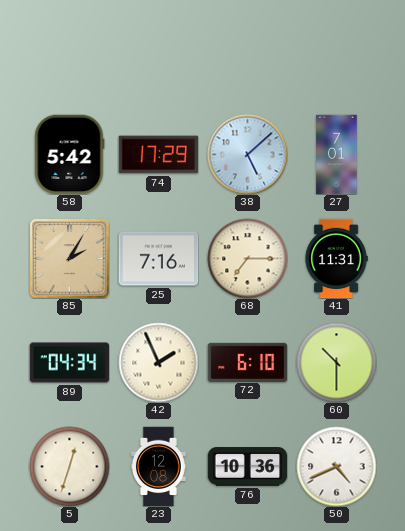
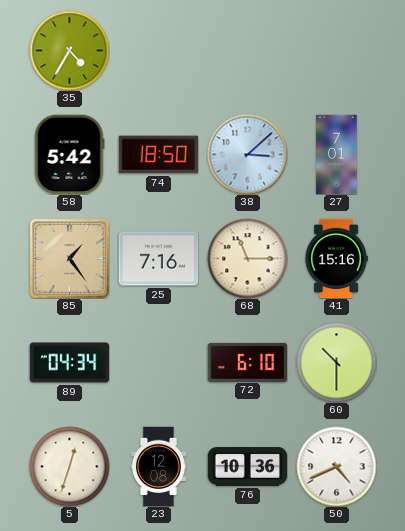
35: none -> 4:35 (69, 50)
74: 17:29 -> 18:50 (158, 155)
38: 5:08 -> 3:08 (247, 154)
85: 2:05 -> 1:24 (69, 258)
68: 7:15 -> 11:15 (247, 258)
41: 11:31 -> 15:16 (336, 258)
42: 1:56 -> none (158, 362)
